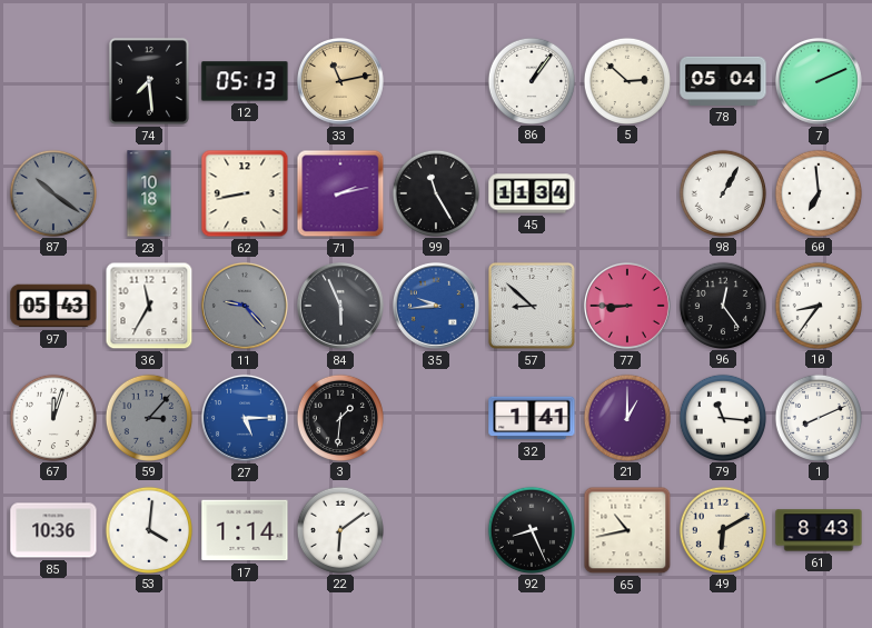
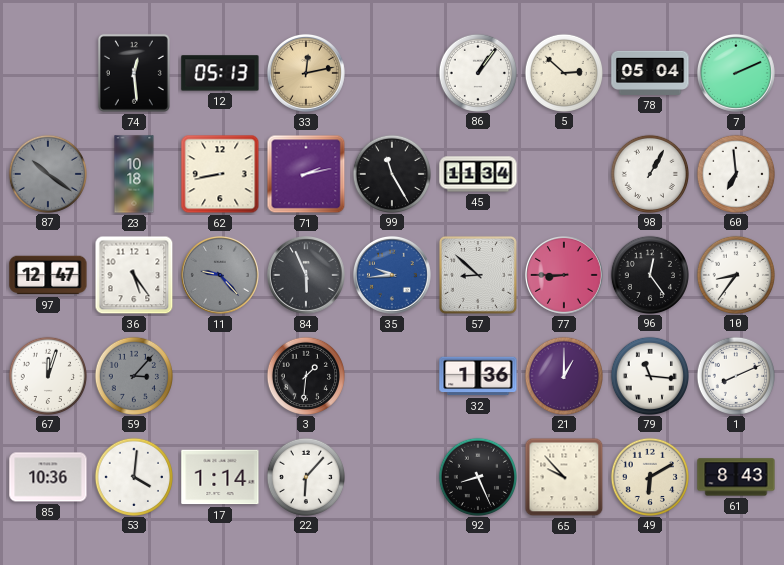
74: 7:29 -> 12:29 (134, 73)
33: 11:13 -> 12:13 (306, 73)
97: 05:43 -> 12:47 (48, 275)
36: 11:35 -> 5:24 (134, 275)
27: 5:15 -> none (245, 418)
32: 1:41 -> 1:36 (478, 376)
22: 6:09 -> 6:07 (305, 476)
65: 10:43 -> 9:53 (564, 477)
